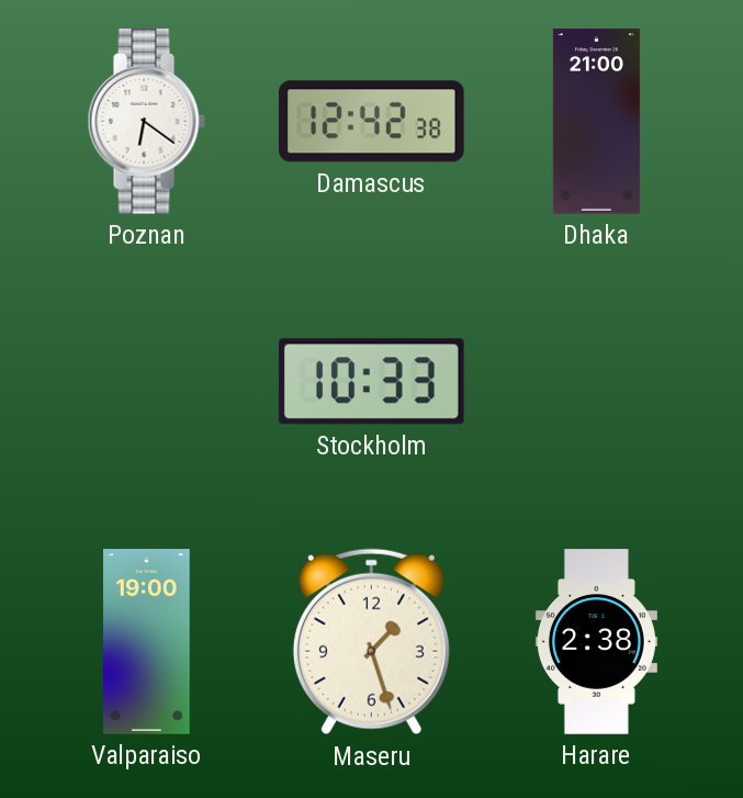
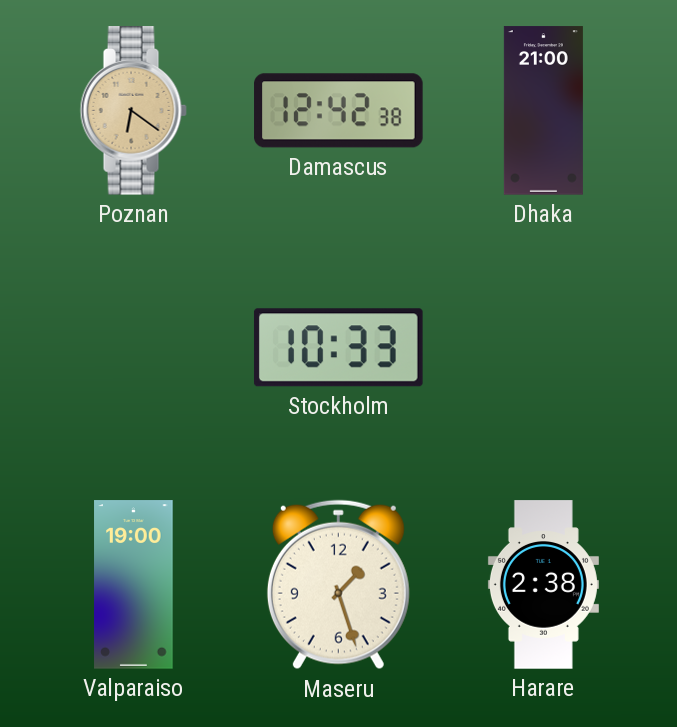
Poznan dial: white -> champagne (133, 111)
